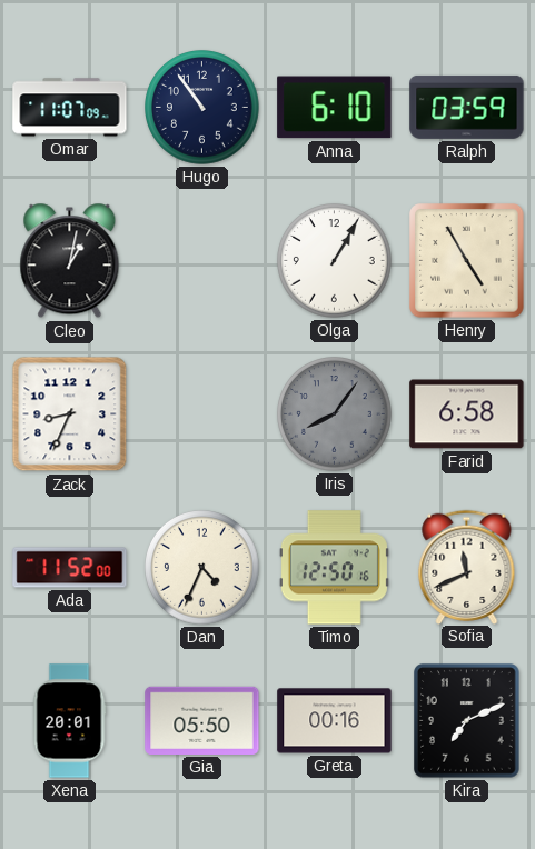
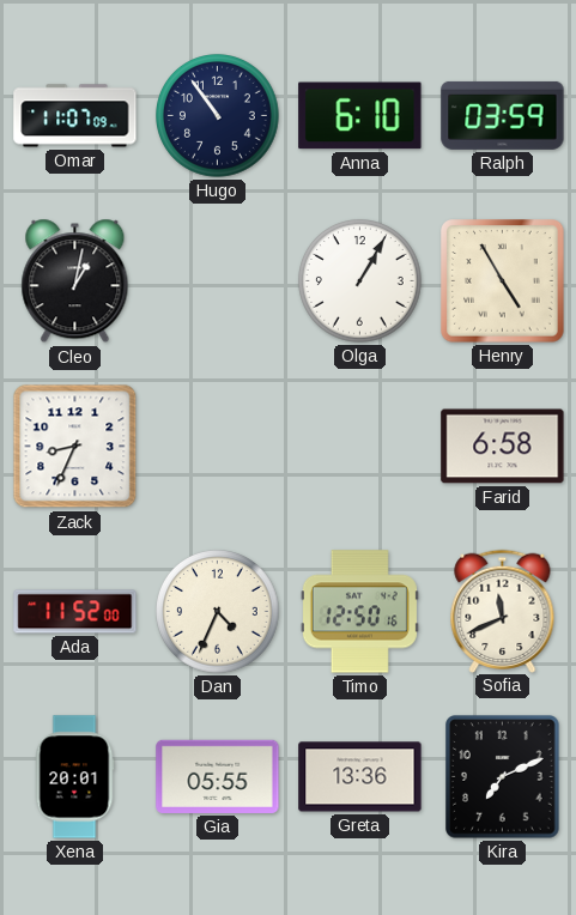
Iris: 8:06 -> none (335, 414)
Gia: 05:50 -> 05:55 (218, 776)
Greta: 00:16 -> 13:36 (360, 777)
